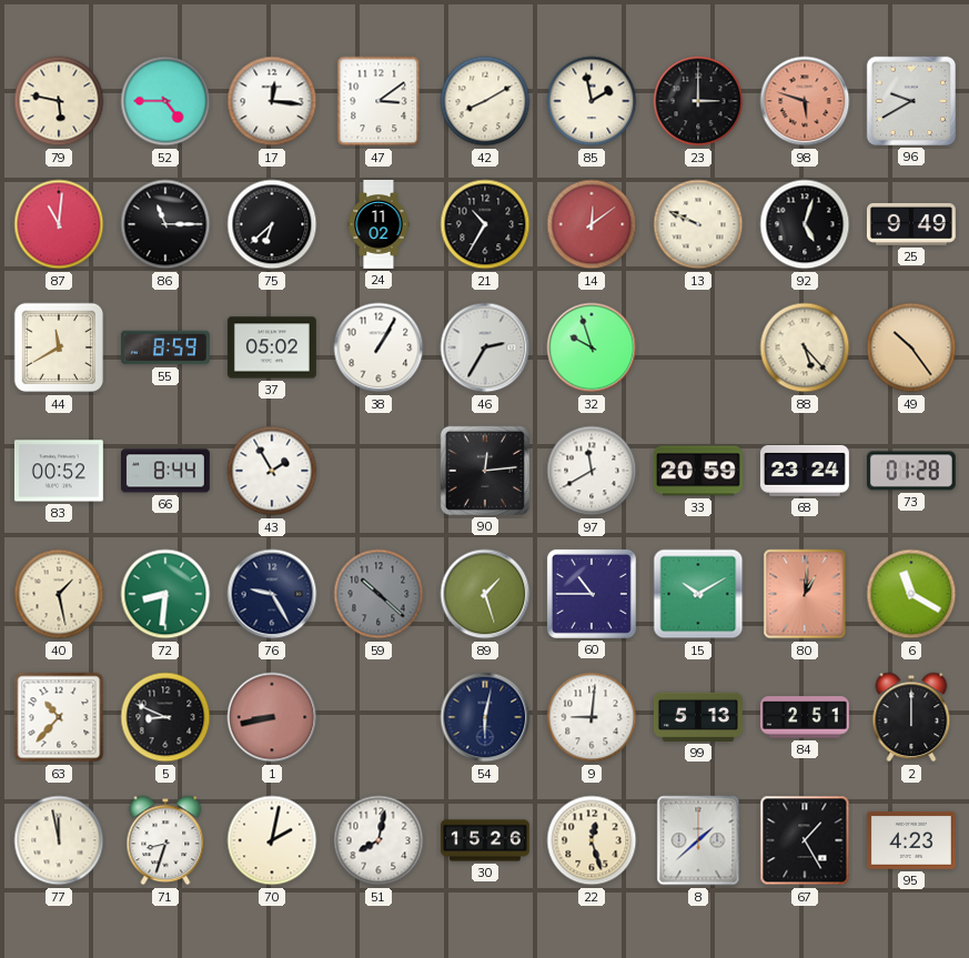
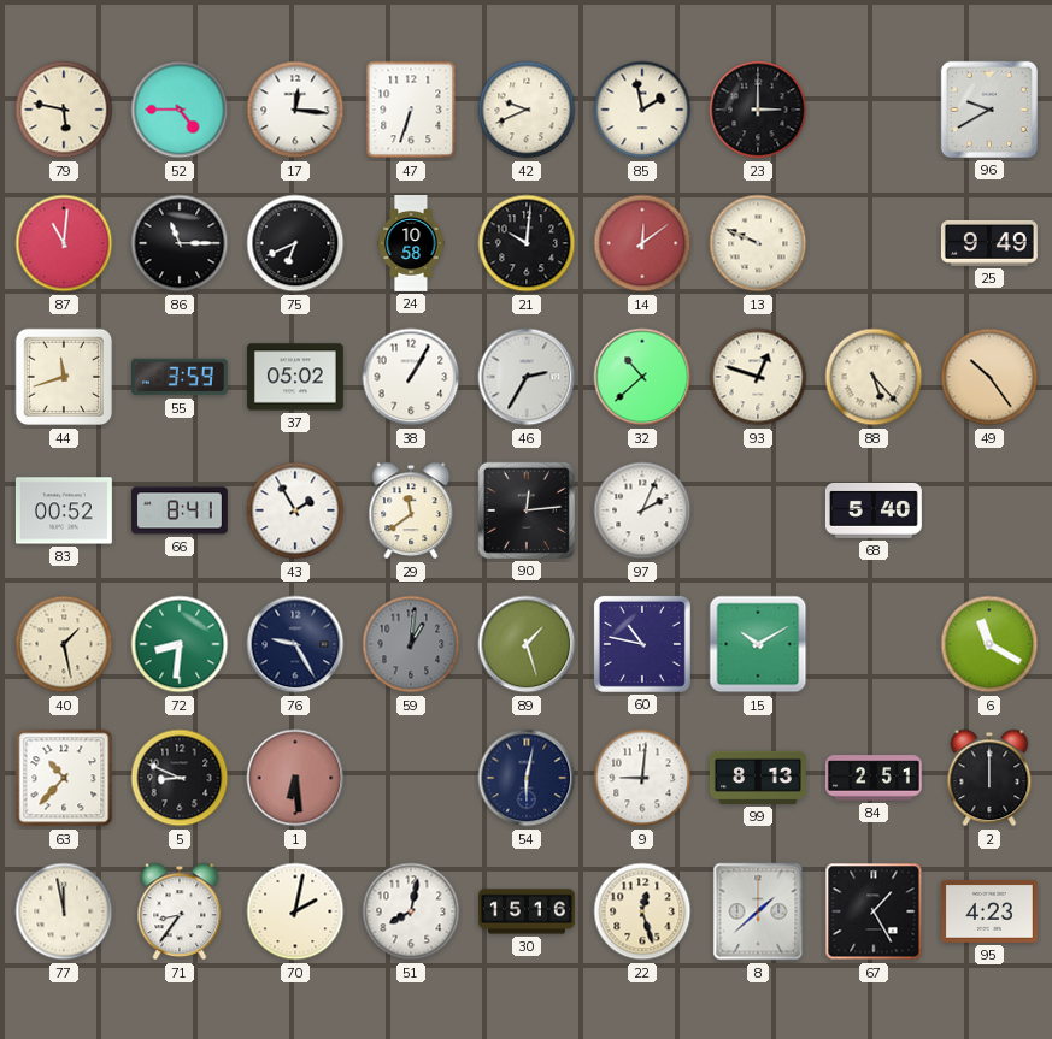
47: 3:09 -> 6:33 (411, 110)
42: 8:10 -> 9:41 (527, 110)
98: 5:48 -> none (805, 101)
75: 6:38 -> 6:41 (295, 243)
24: 11:02 -> 10:58 (411, 244)
21: 10:35 -> 10:01 (527, 243)
92: 5:03 -> none (805, 224)
44: 11:40 -> 11:42 (64, 377)
55: 8:59 -> 3:59 (181, 377)
32: 9:57 -> 10:38 (642, 377)
93: none -> 12:48 (758, 377)
66: 8:44 -> 8:41 (180, 510)
29: none -> 11:39 (411, 510)
97: 11:40 -> 2:04 (642, 510)
33: 20:59 -> none (698, 471)
68: 23:24 -> 5:40 (874, 510)
73: 01:28 -> none (911, 471)
59: 10:22 -> 1:01 (411, 644)
60: 10:45 -> 10:47 (642, 644)
80: 1:01 -> none (805, 594)
1: 8:43 -> 6:29 (295, 778)
99: 5:13 -> 8:13 (758, 778)
71: 8:33 -> 8:36 (180, 911)
30: 15:26 -> 15:16 (528, 911)
